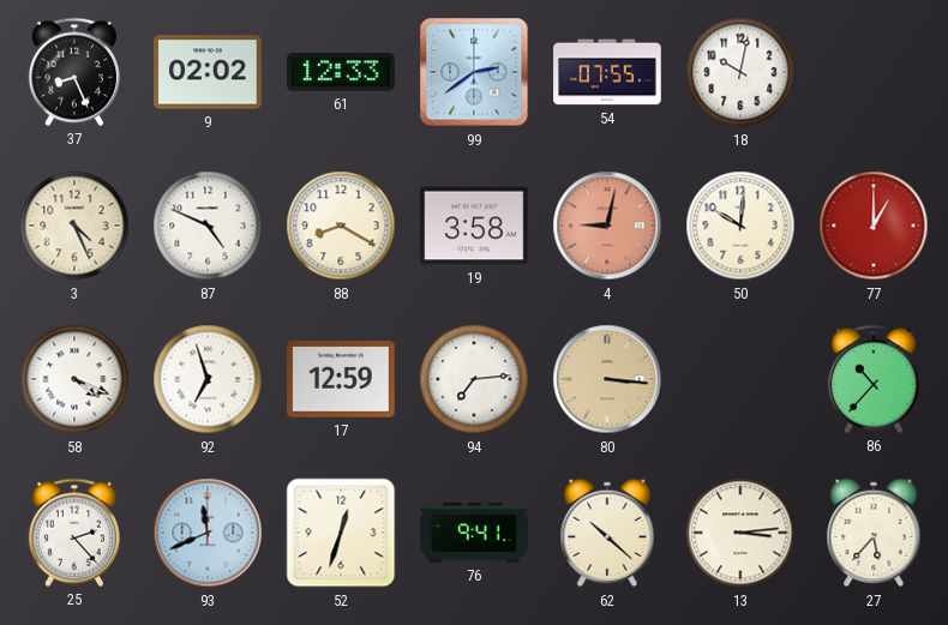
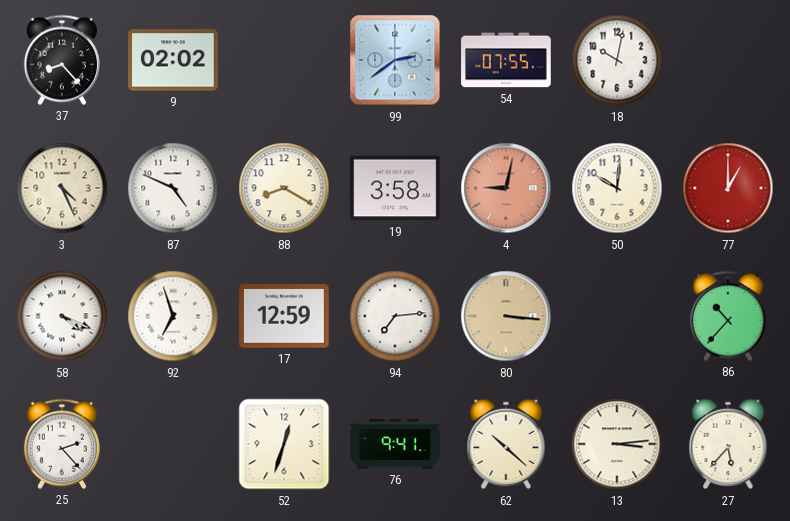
37: 8:26 -> 8:23 (62, 60)
61: 12:33 -> none (341, 72)
93: 11:41 -> none (208, 533)
